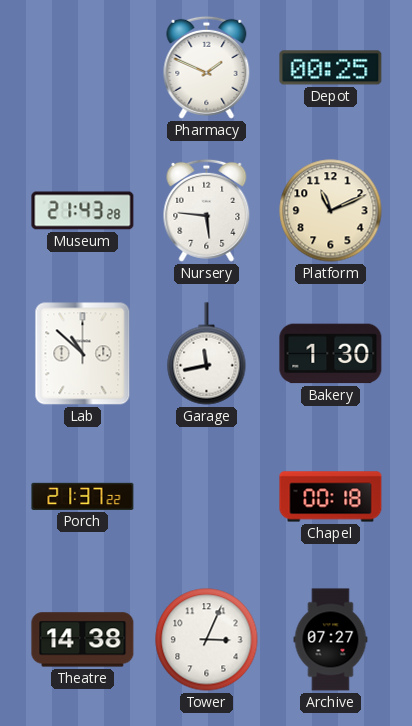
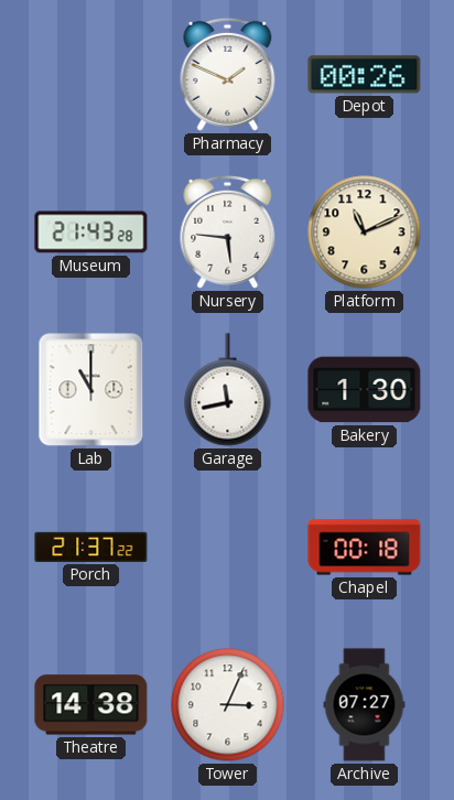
Depot: 00:25 -> 00:26 (365, 75)
Lab: 10:52 -> 11:00 (91, 390)
